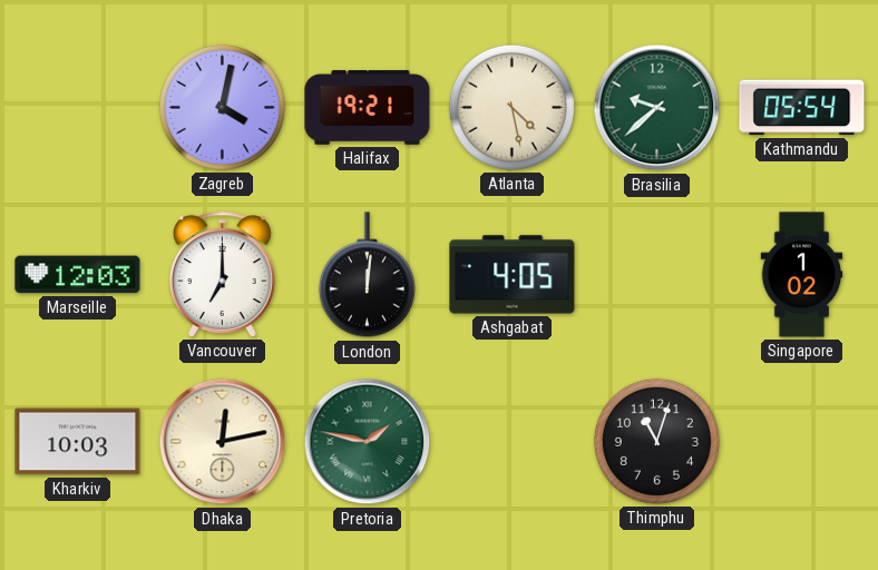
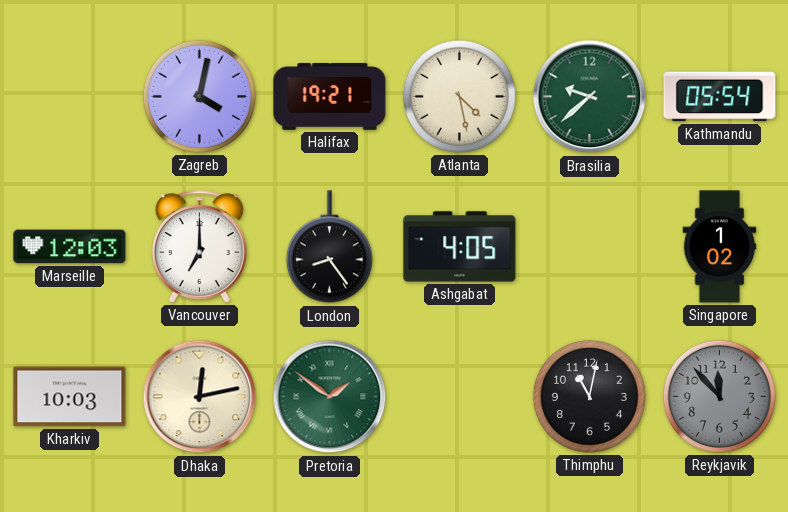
London: 12:01 -> 8:24 (329, 247)
Pretoria: 1:47 -> 1:51 (330, 397)
Thimphu: 11:03 -> 11:02 (589, 396)
Reykjavik: none -> 11:53 (719, 396)
